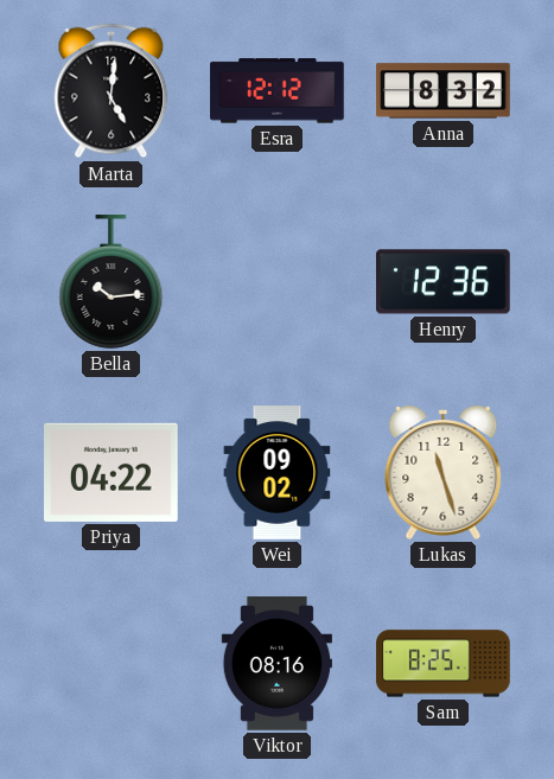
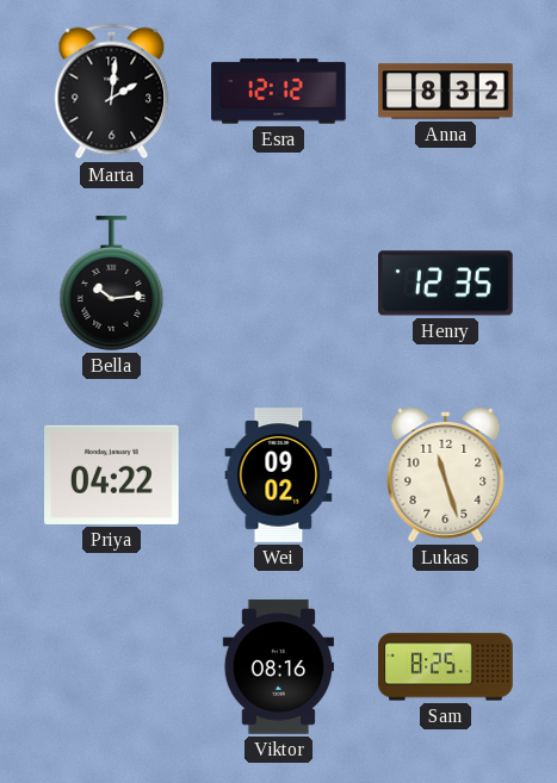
Marta: 5:01 -> 2:01 (112, 92)
Henry: 12:36 -> 12:35 (446, 284)
